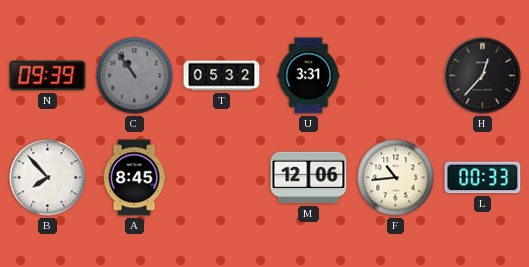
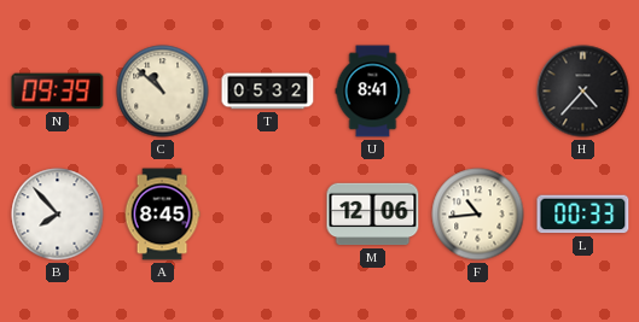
C: 10:54 -> 10:52 (163, 92)
C dial: grey -> cream (163, 92)
U: 3:31 -> 8:41 (373, 92)
H: 12:37 -> 4:37 (583, 92)
